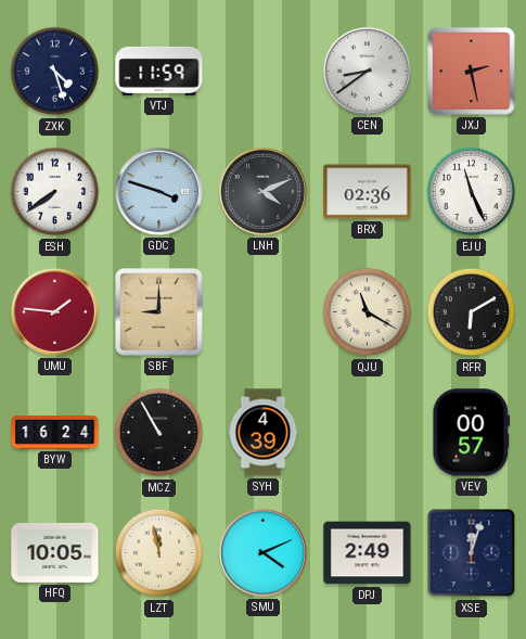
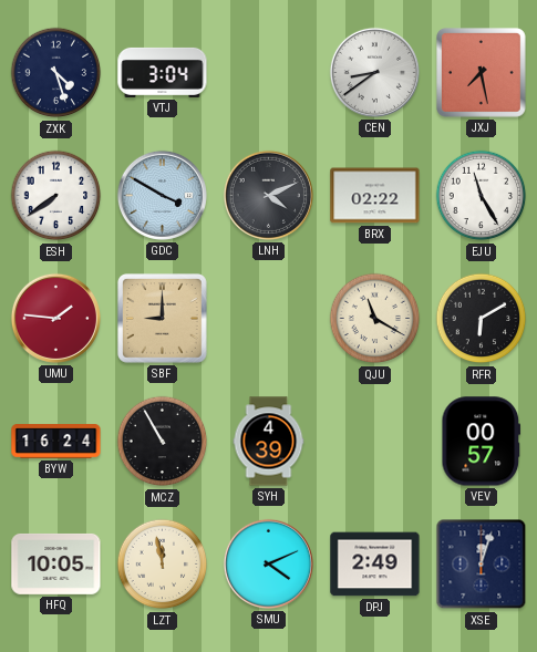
VTJ: 11:59 -> 3:04 (163, 72)
JXJ: 2:28 -> 7:28 (482, 73)
GDC: 3:48 -> 3:50 (162, 195)
BRX: 02:36 -> 02:22 (375, 196)
EJU: 11:26 -> 11:25 (482, 196)
